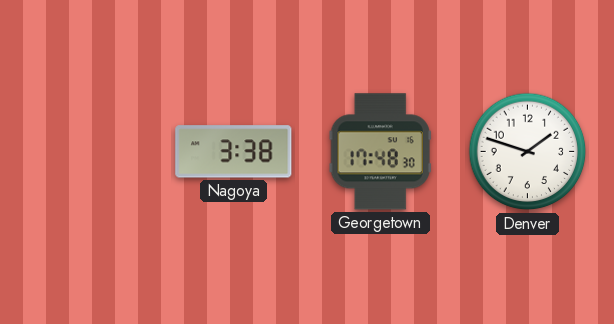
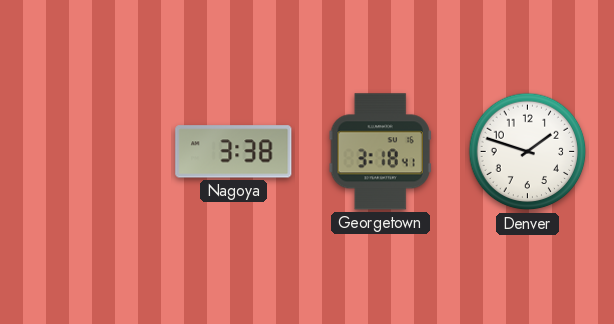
Georgetown: 17:48 -> 3:18 (380, 152)
